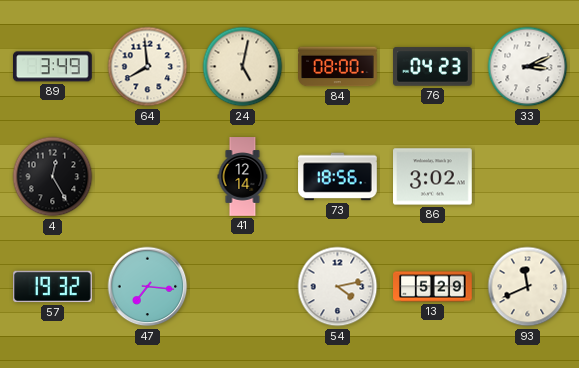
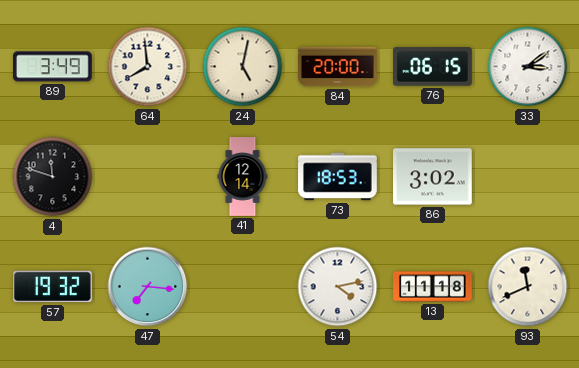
84: 08:00 -> 20:00 (338, 67)
76: 04:23 -> 06:15 (433, 67)
33: 3:11 -> 3:09 (528, 67)
4: 12:25 -> 11:48 (53, 177)
73: 18:56 -> 18:53 (338, 177)
13: 5:29 -> 11:18 (433, 287)
